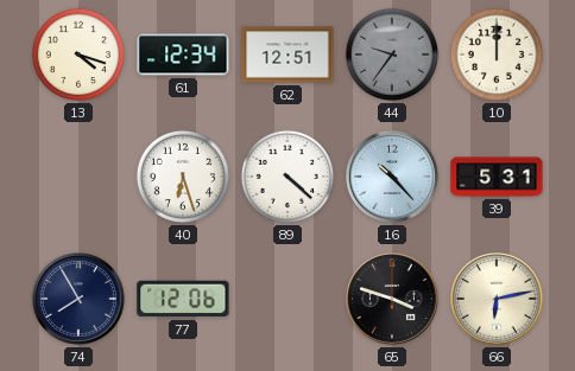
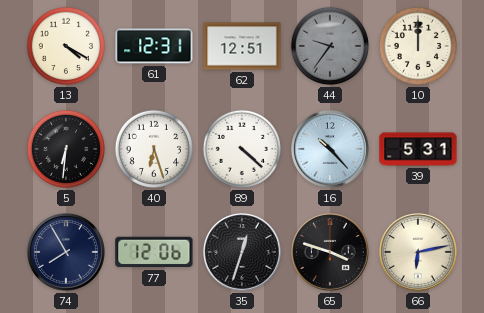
13: 4:18 -> 4:20 (66, 46)
61: 12:34 -> 12:31 (154, 46)
5: none -> 6:31 (66, 149)
35: none -> 12:33 (243, 253)
